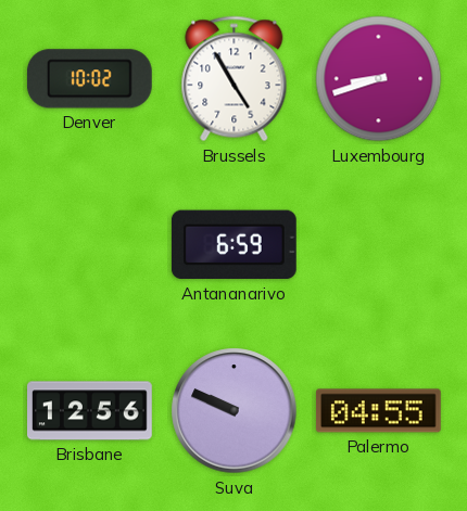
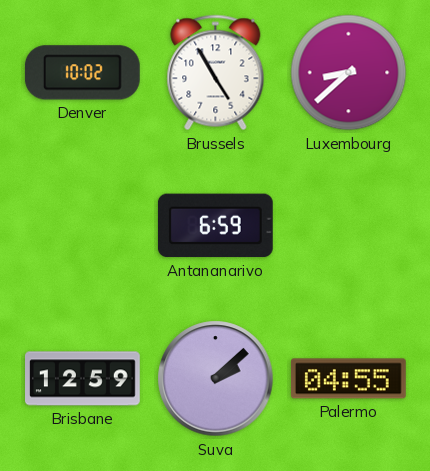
Luxembourg: 8:42 -> 8:38 (349, 73)
Brisbane: 12:56 -> 12:59 (83, 379)
Suva: 9:49 -> 2:08 (216, 379)
